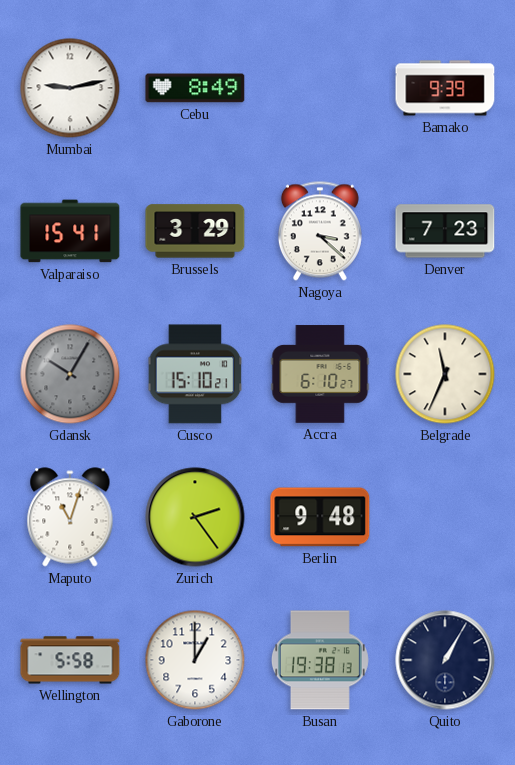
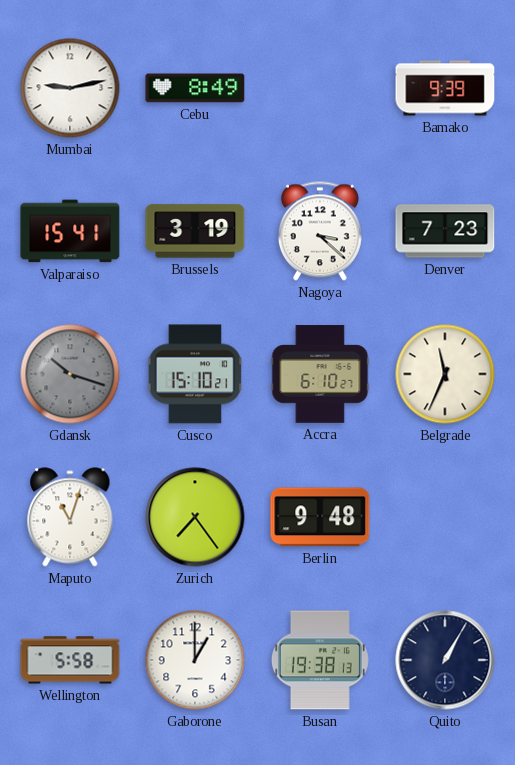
Brussels: 3:29 -> 3:19 (195, 231)
Gdansk: 10:05 -> 10:18 (70, 374)
Zurich: 2:24 -> 7:24 (195, 517)
